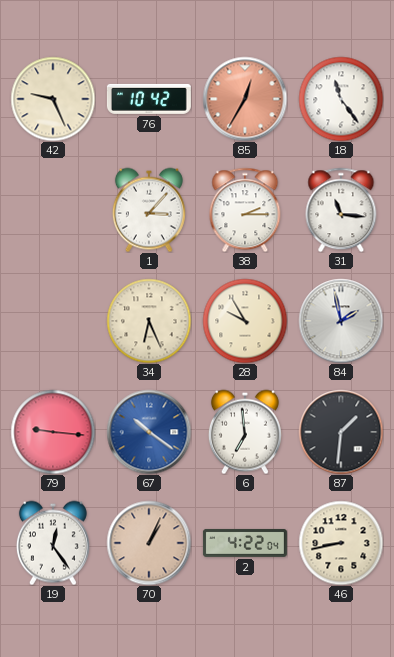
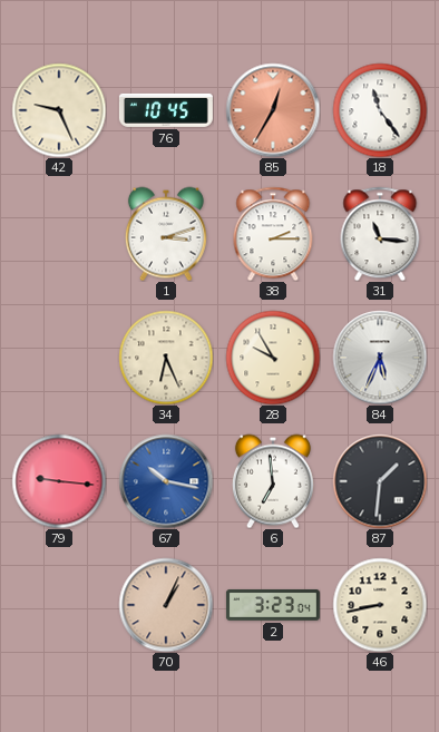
76: 10:42 -> 10:45 (166, 110)
1: 3:07 -> 3:12 (166, 234)
84: 1:58 -> 5:34 (380, 358)
67: 10:21 -> 10:17 (166, 481)
19: 12:24 -> none (53, 543)
2: 4:22 -> 3:23 (273, 605)
